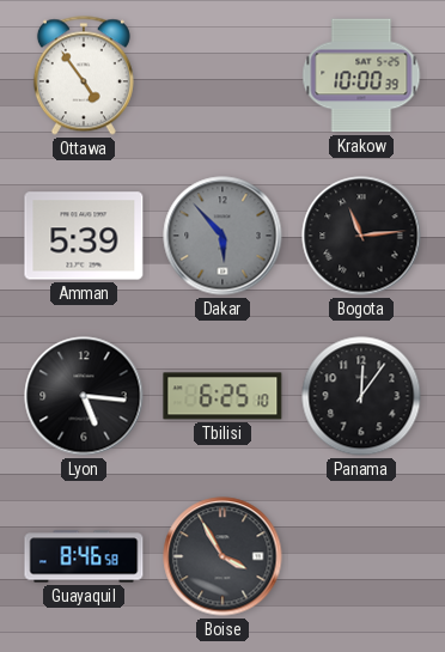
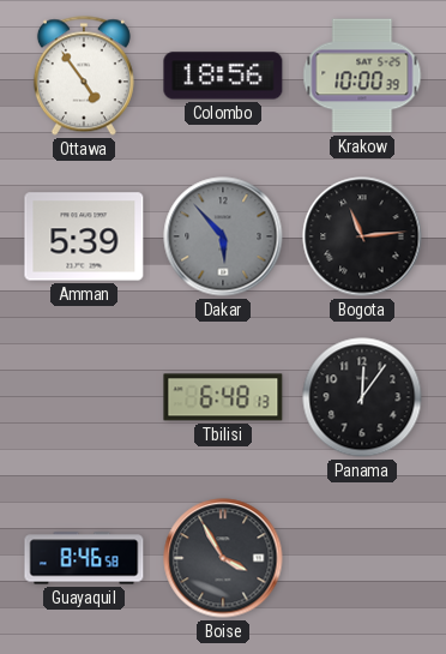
Colombo: none -> 18:56 (223, 76)
Lyon: 5:16 -> none (84, 396)
Tbilisi: 6:25 -> 6:48 (223, 397)
